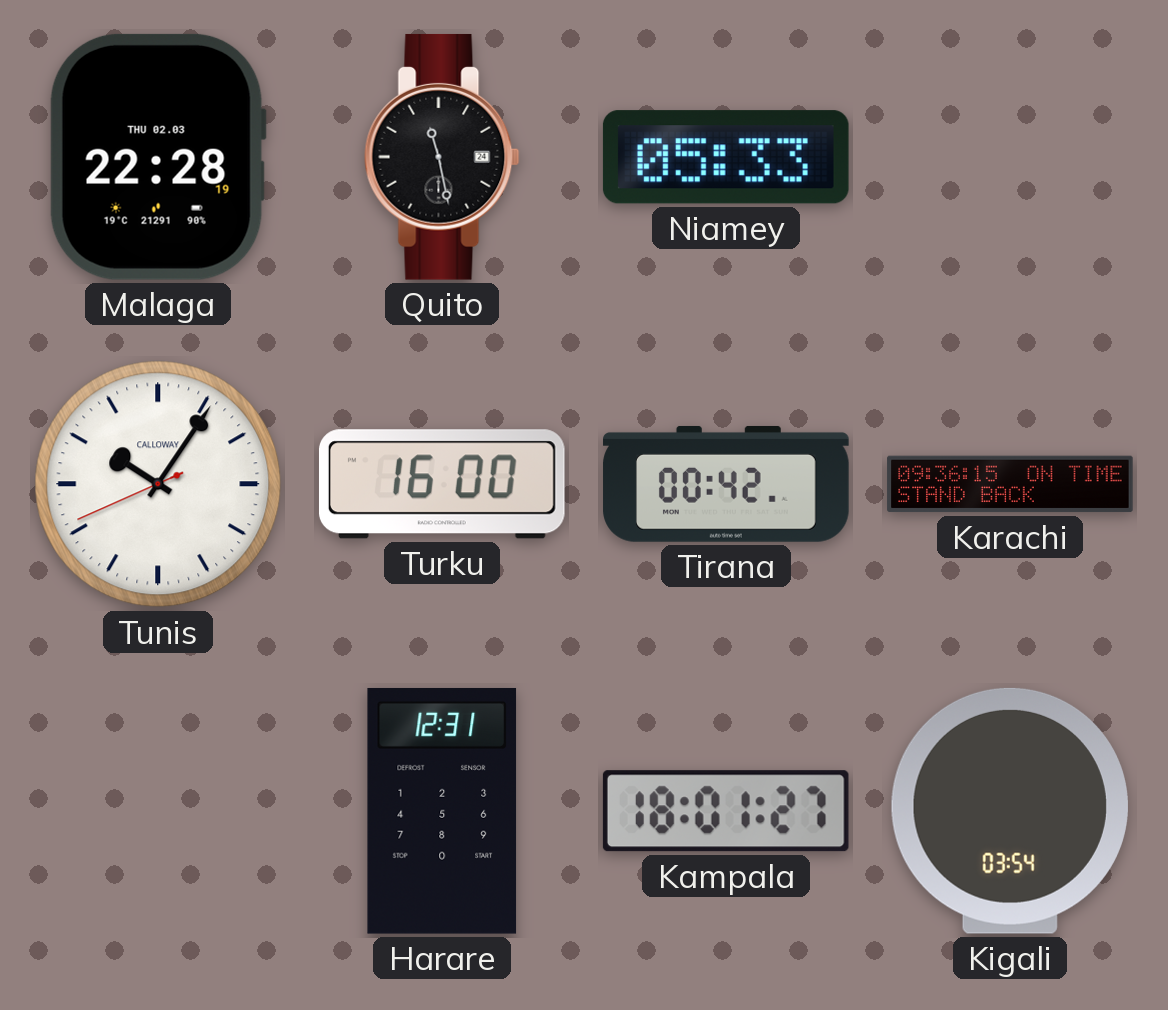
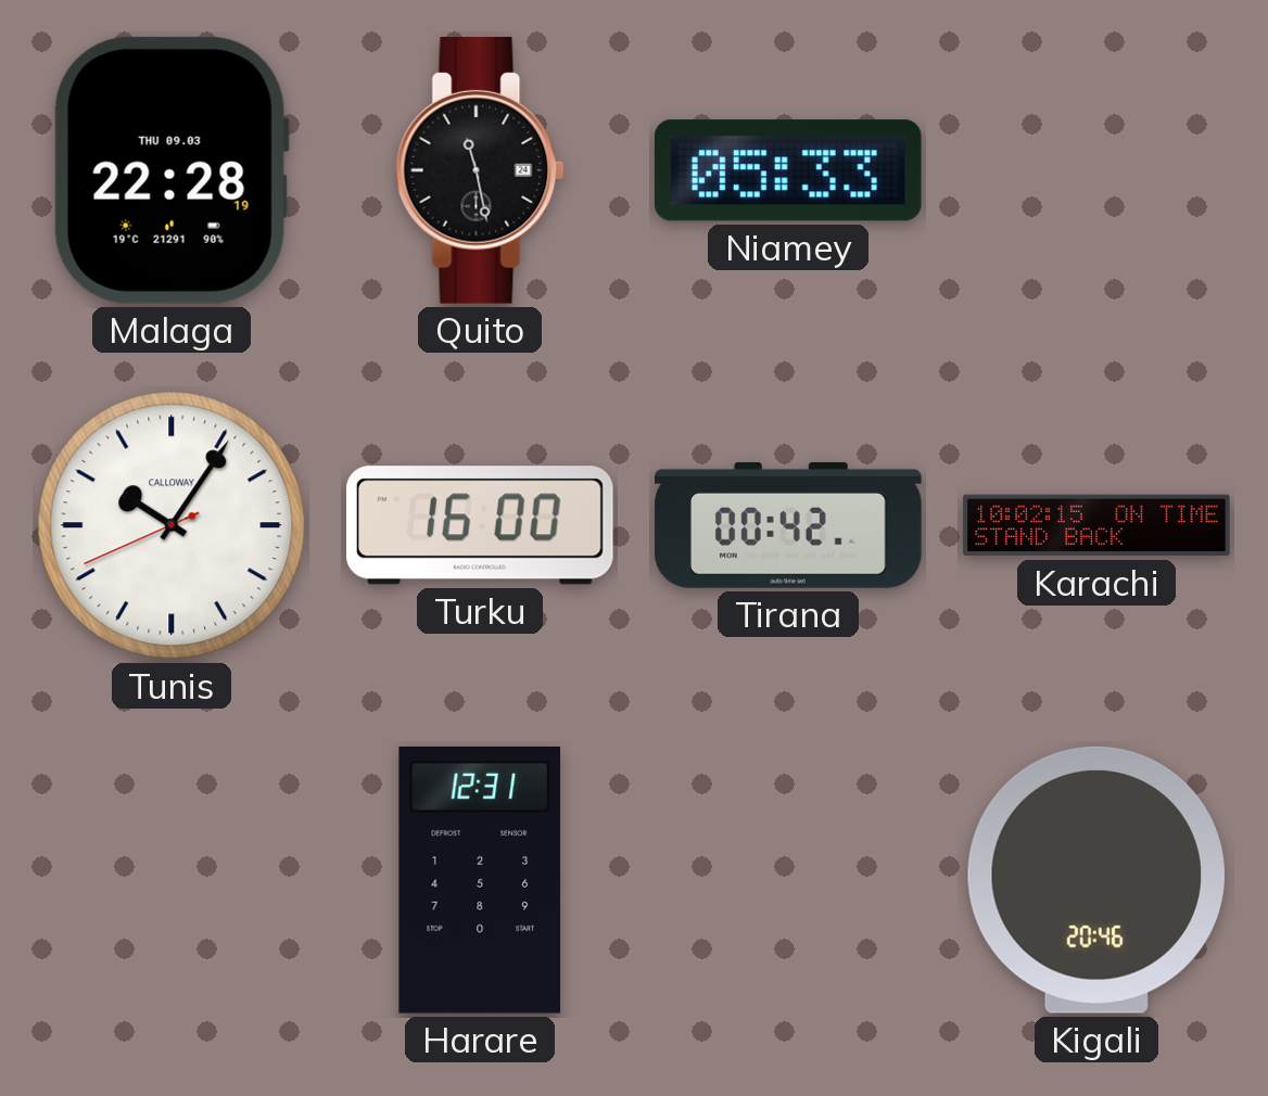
Malaga date: THU 02.03 -> THU 09.03 (172, 170)
Karachi: 09:36 -> 10:02 (1096, 525)
Kampala: 18:01 -> none (726, 811)
Kigali: 03:54 -> 20:46 (1096, 880)
